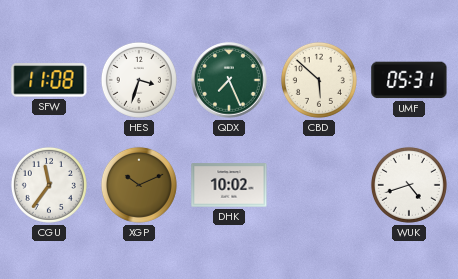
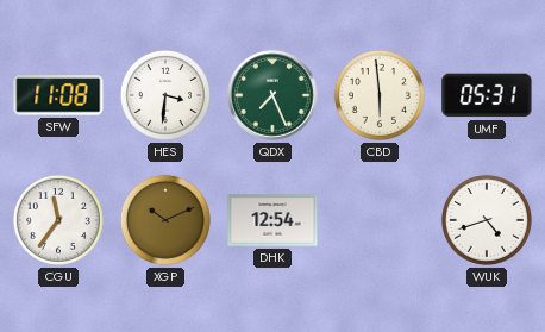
HES: 3:33 -> 3:31 (165, 95)
CBD: 5:52 -> 5:59 (380, 95)
DHK: 10:02 -> 12:54 (272, 220)
